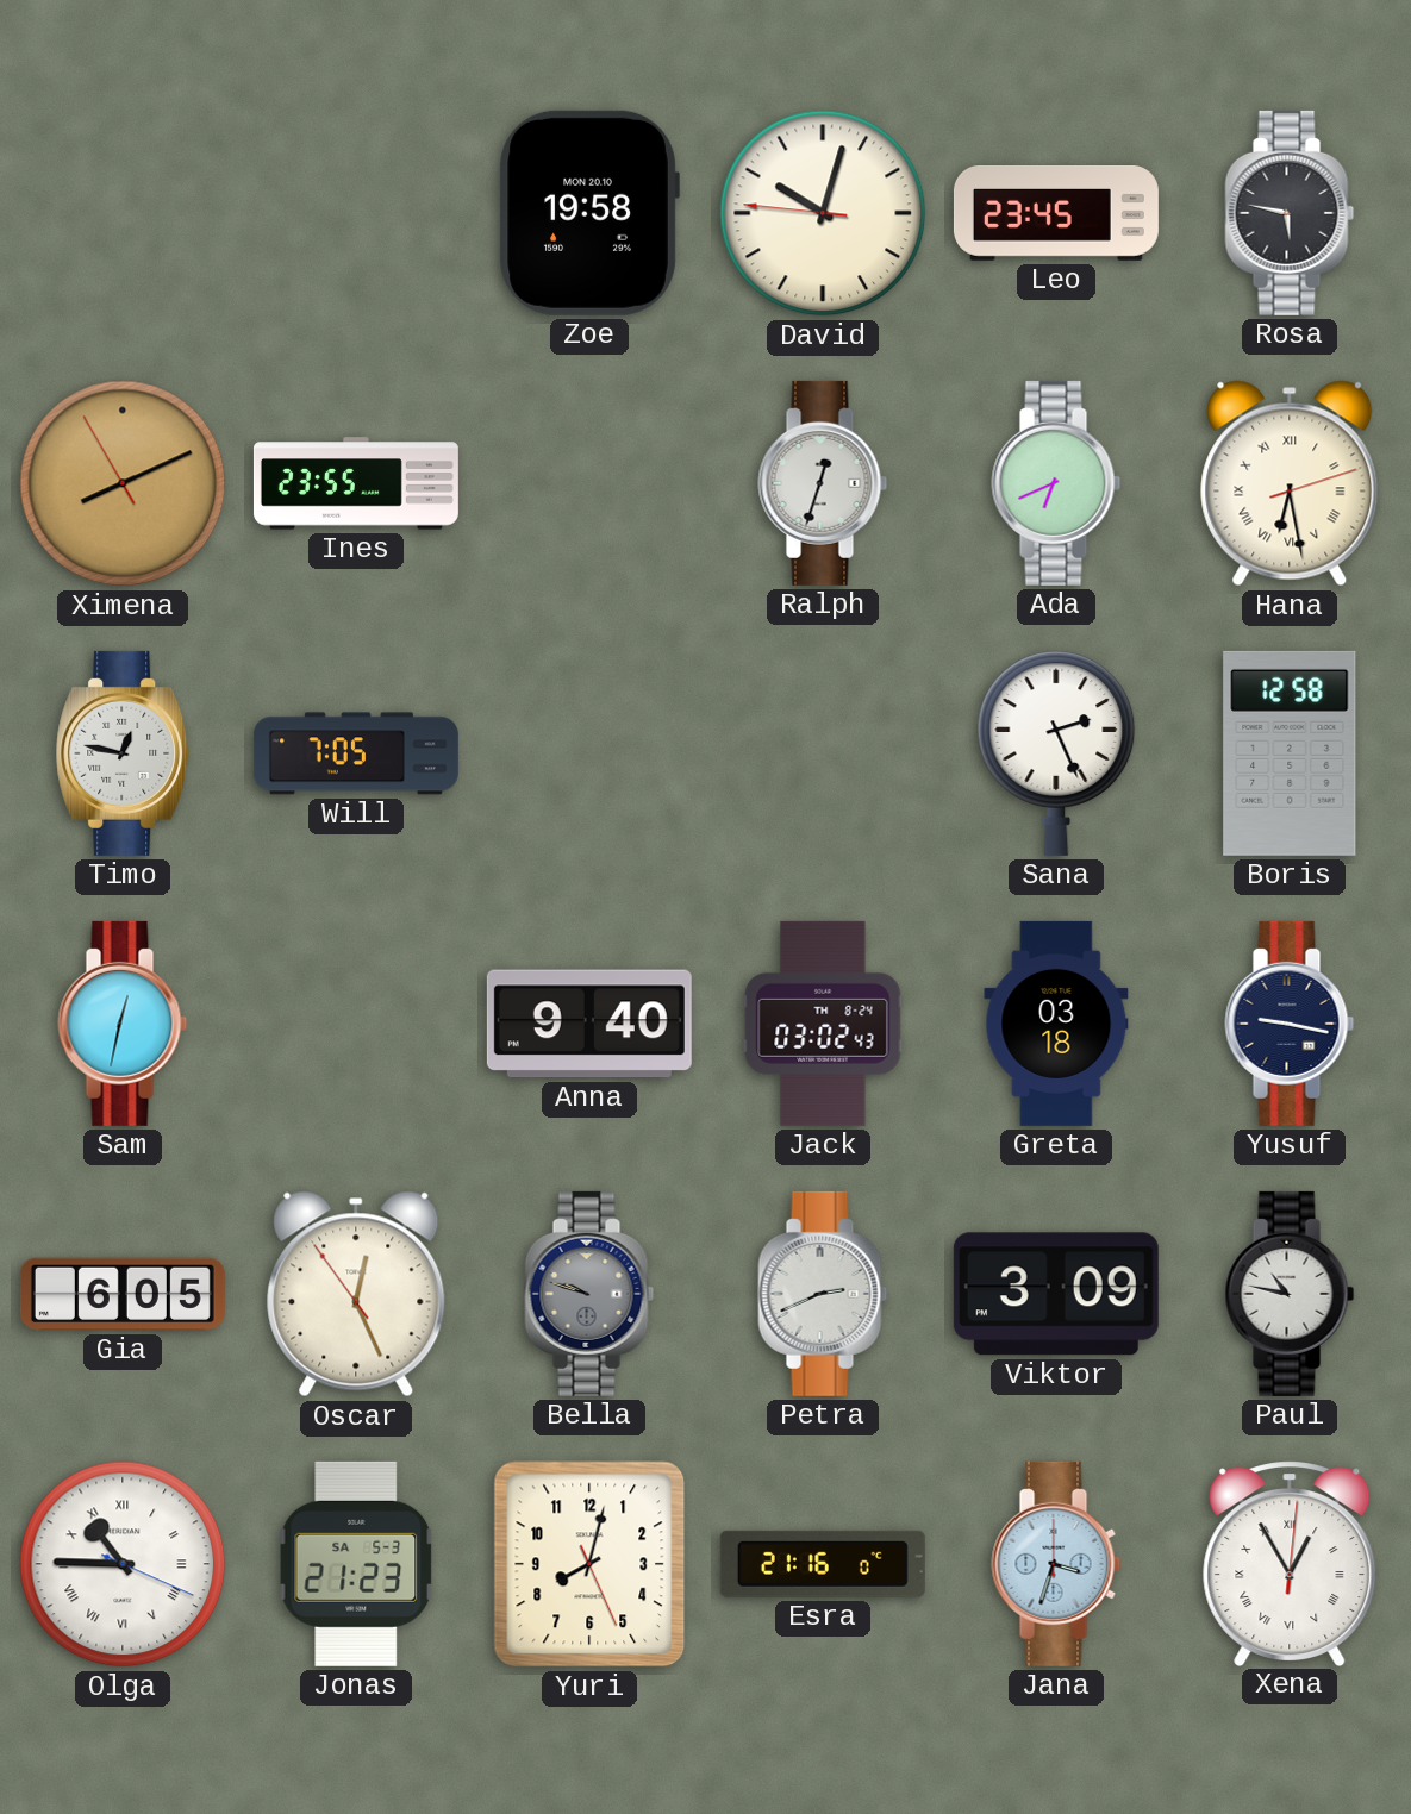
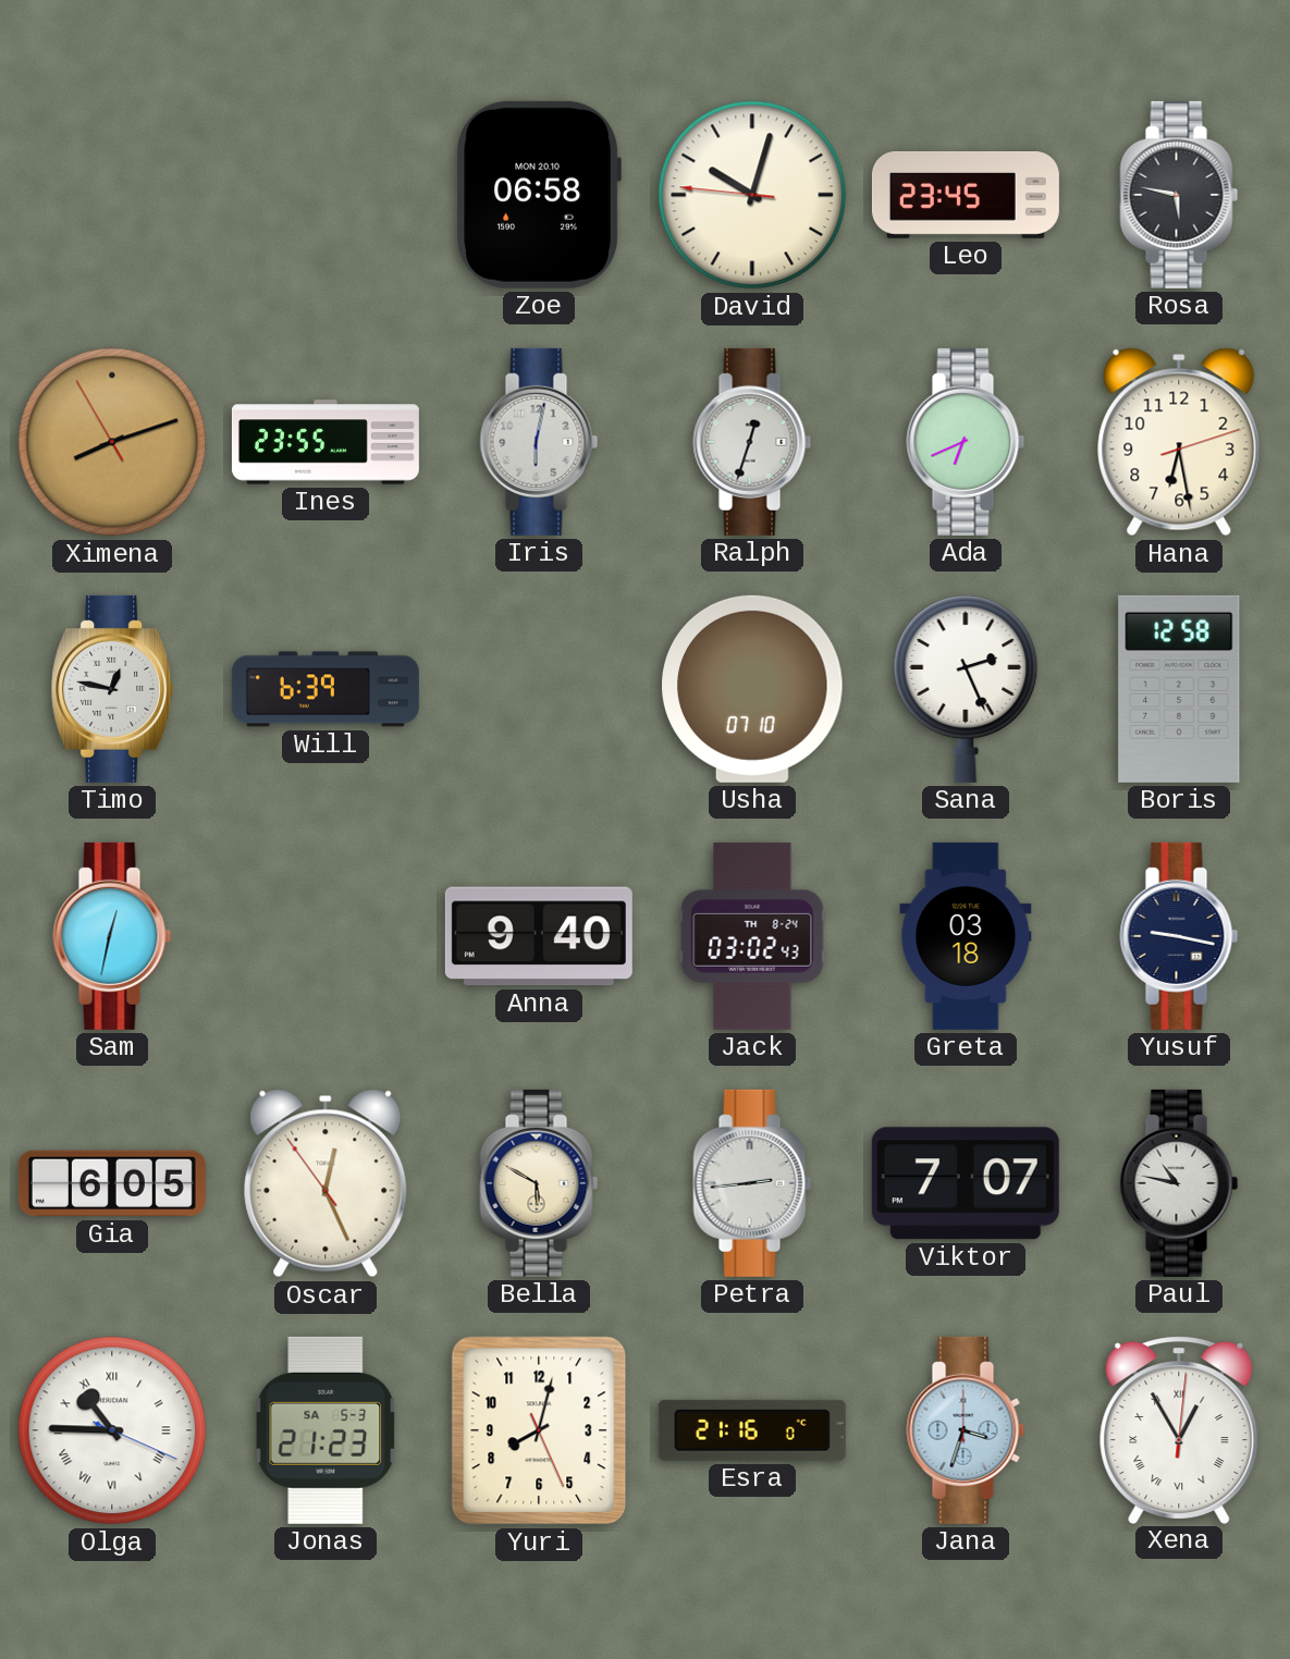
Zoe: 19:58 -> 06:58 (539, 195)
Ximena: 8:10 -> 8:11 (112, 442)
Iris: none -> 6:02 (539, 442)
Hana numerals: Roman -> Arabic (1179, 442)
Will: 7:05 -> 6:39 (325, 689)
Usha: none -> 07:10 (752, 689)
Bella: 9:48 -> 5:50 (539, 1183)
Bella dial: grey -> cream (539, 1183)
Petra: 2:41 -> 2:44 (752, 1183)
Viktor: 3:09 -> 7:07 (966, 1183)
